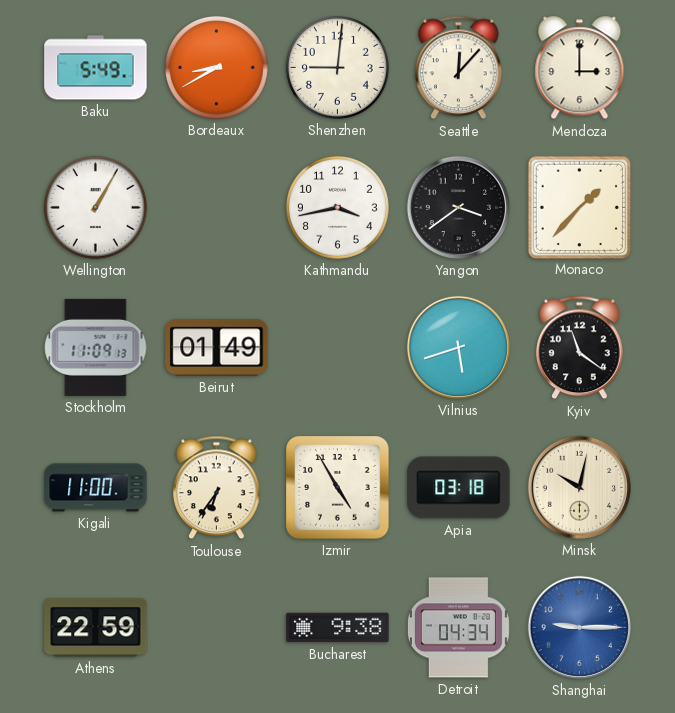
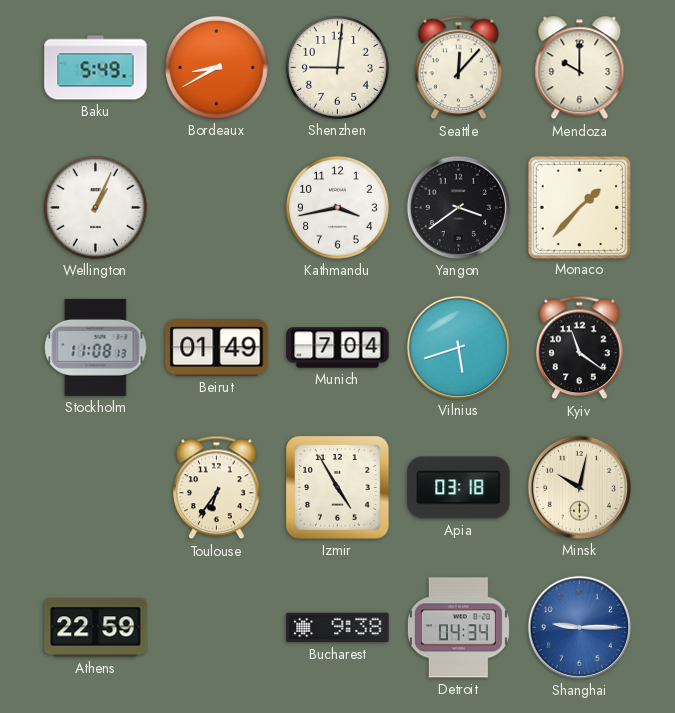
Mendoza: 3:00 -> 10:00 (580, 68)
Wellington: 1:05 -> 1:04 (95, 207)
Stockholm: 11:09 -> 11:08 (96, 347)
Munich: none -> 7:04 (338, 348)
Kigali: 11:00 -> none (96, 488)
